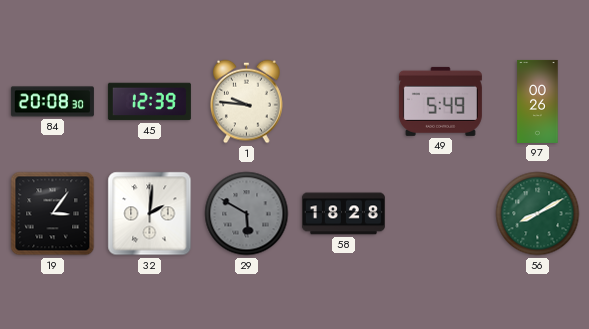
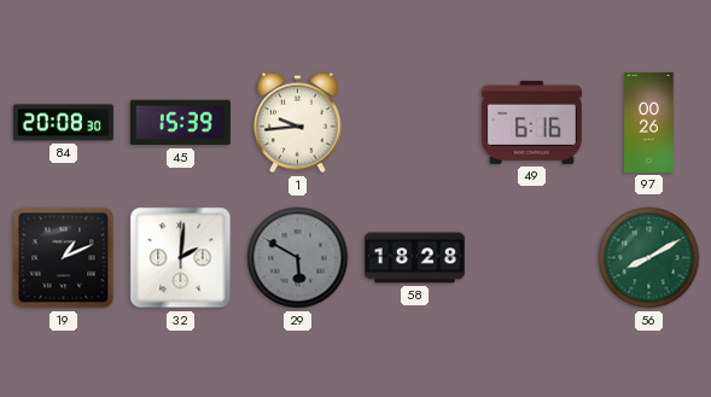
45: 12:39 -> 15:39 (180, 123)
1: 9:46 -> 9:44 (298, 123)
49: 5:49 -> 6:16 (531, 122)
19: 3:06 -> 1:11 (64, 258)
